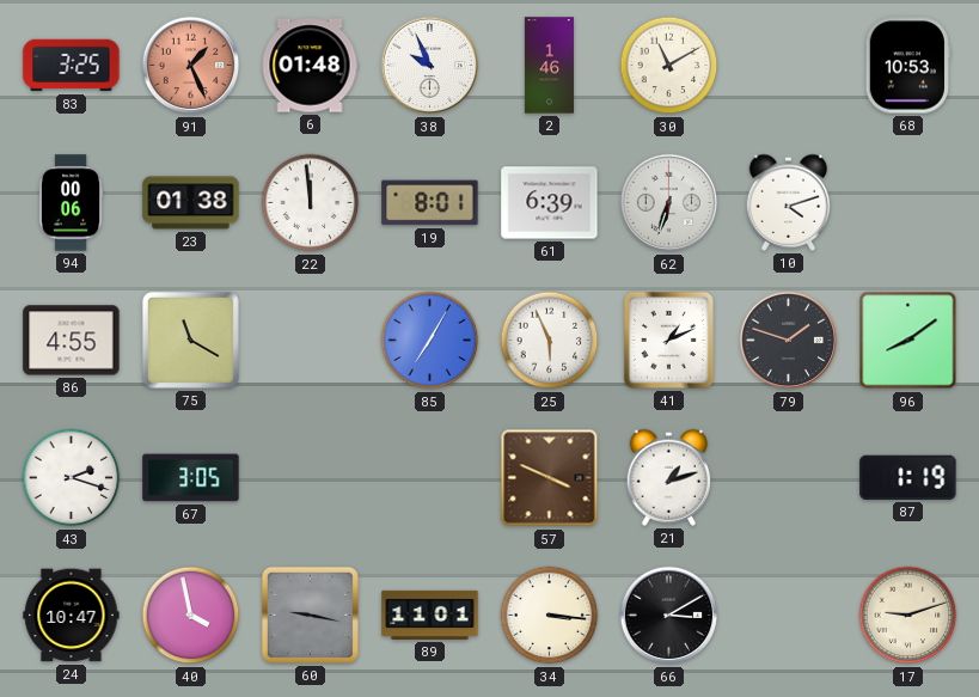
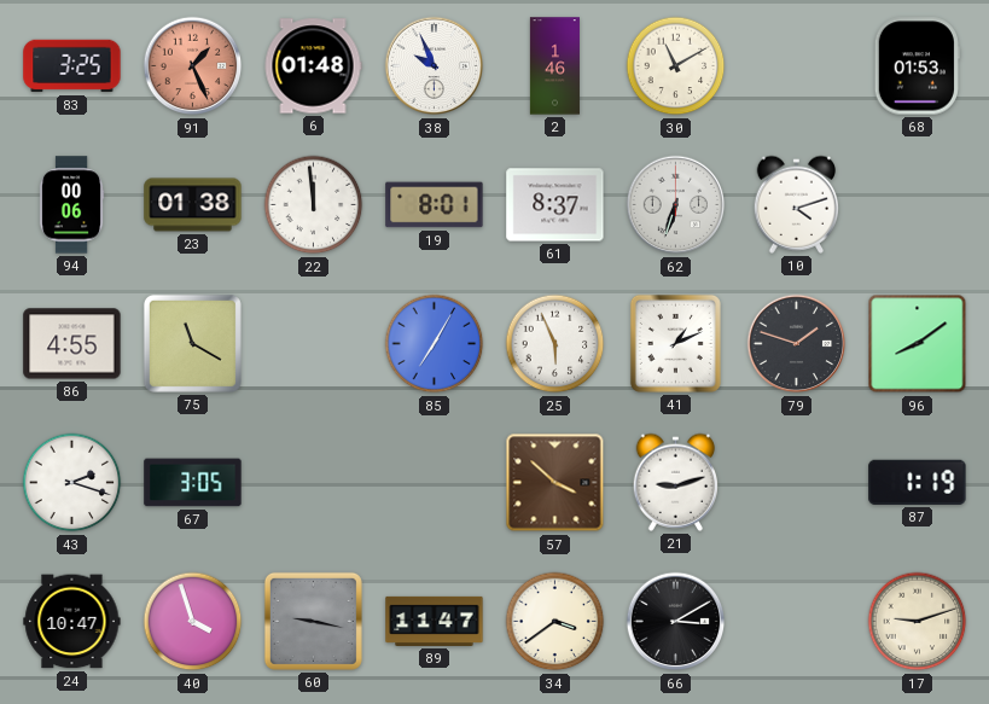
68: 10:53 -> 01:53 (917, 66)
61: 6:39 -> 8:37 (555, 205)
57: 3:49 -> 3:52 (555, 483)
21: 1:12 -> 9:12 (676, 482)
40: 3:58 -> 3:57 (193, 622)
89: 11:01 -> 11:47 (435, 621)
34: 3:16 -> 3:39 (555, 622)
